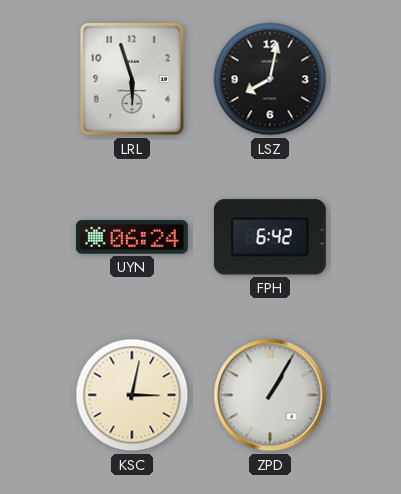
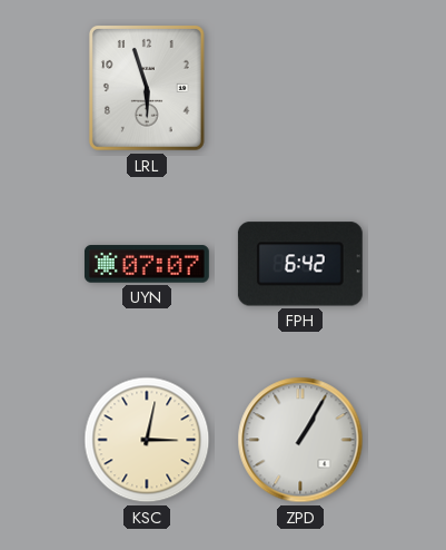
LSZ: 8:02 -> none (270, 79)
UYN: 06:24 -> 07:07 (147, 264)
